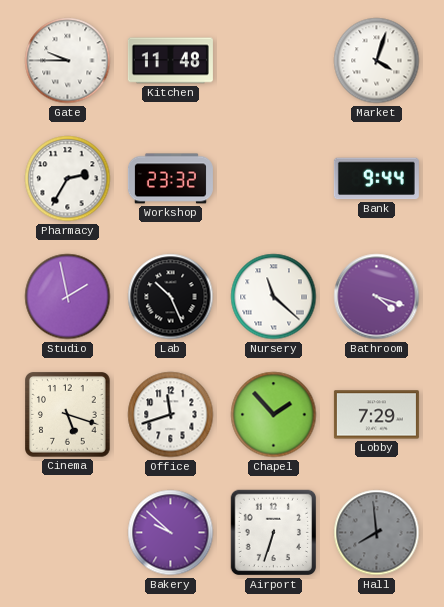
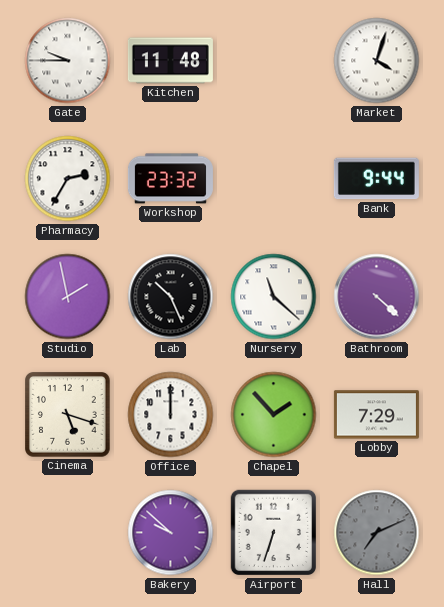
Bathroom: 4:18 -> 4:22 (377, 297)
Office: 11:42 -> 12:00 (171, 415)
Hall: 7:59 -> 7:11 (377, 533)
